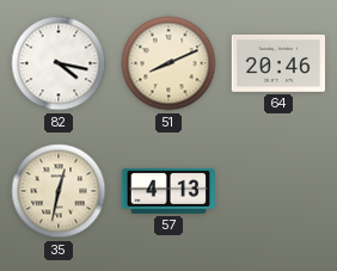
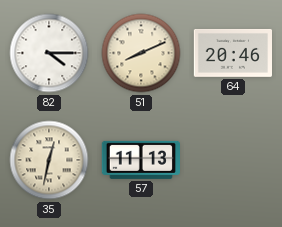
82: 4:17 -> 4:15 (49, 53)
57: 4:13 -> 11:13 (140, 160)
